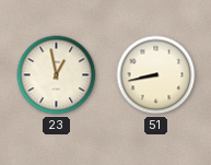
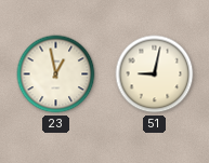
51: 8:43 -> 9:02 (155, 74)
